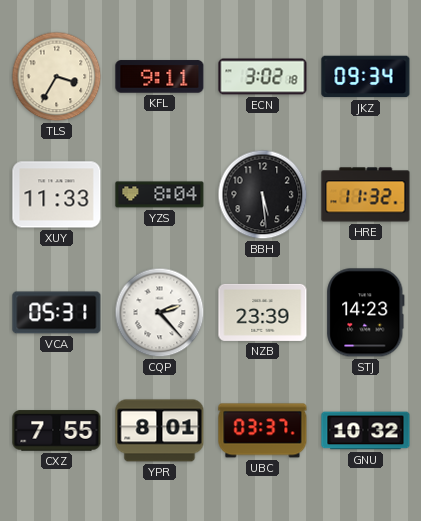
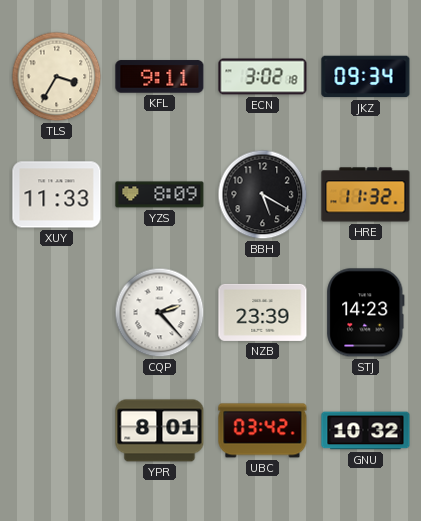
YZS: 8:04 -> 8:09 (160, 195)
BBH: 5:29 -> 5:20 (263, 195)
VCA: 05:31 -> none (57, 313)
CXZ: 7:55 -> none (57, 431)
UBC: 03:37 -> 03:42 (263, 431)
